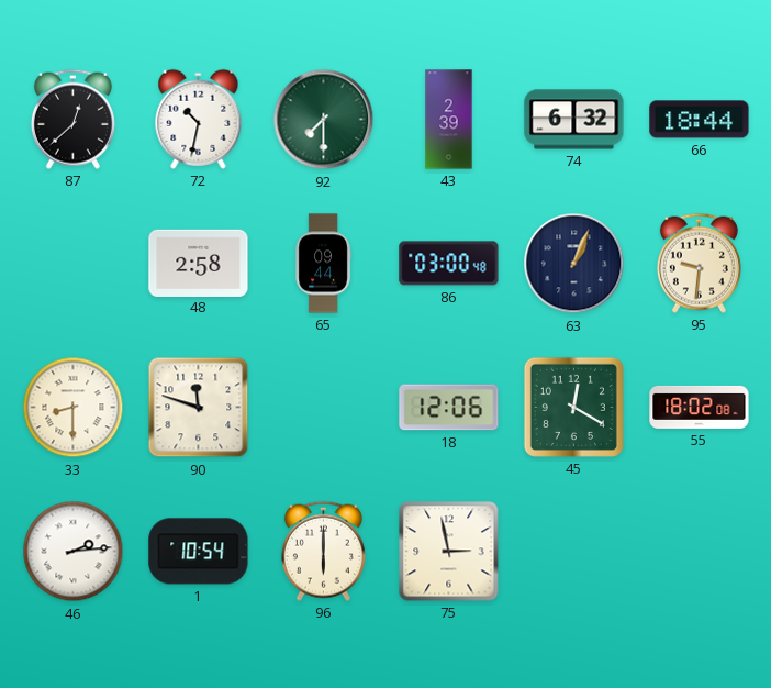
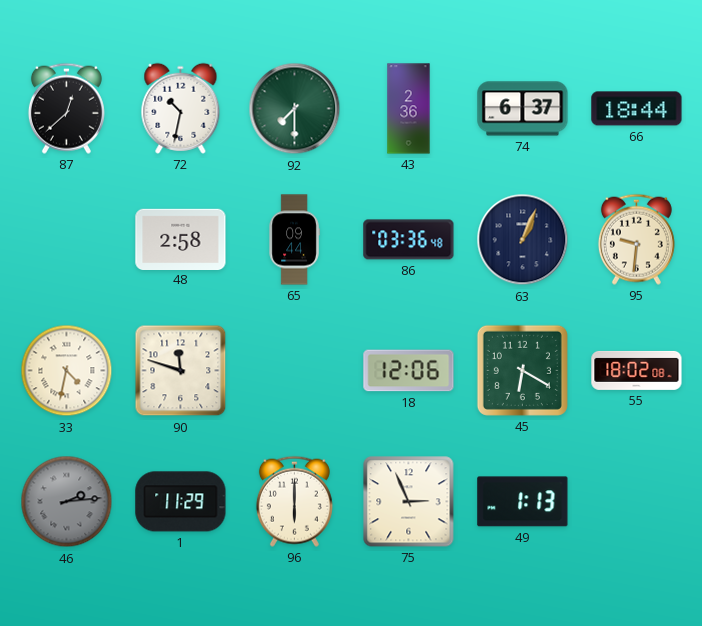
43: 2:39 -> 2:36 (409, 109)
74: 6:32 -> 6:37 (523, 109)
86: 03:00 -> 03:36 (409, 240)
33: 8:30 -> 4:32 (67, 371)
45: 12:20 -> 6:20 (522, 370)
46 dial: white -> grey (67, 502)
1: 10:54 -> 11:29 (181, 502)
75: 2:58 -> 2:56 (409, 502)
49: none -> 1:13 (523, 502)
